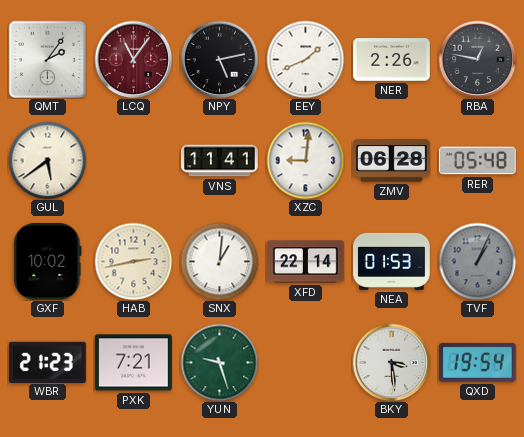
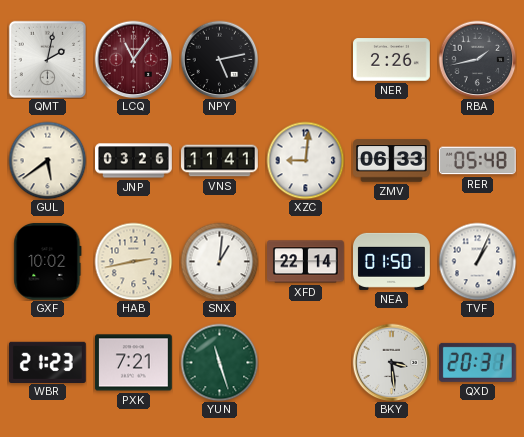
QMT: 2:06 -> 2:02 (47, 59)
EEY: 1:41 -> none (305, 59)
RBA: 12:47 -> 1:43 (477, 59)
JNP: none -> 03:26 (134, 161)
ZMV: 06:28 -> 06:33 (392, 161)
NEA: 01:53 -> 01:50 (392, 261)
TVF dial: grey -> white (477, 261)
YUN: 9:27 -> 11:27 (219, 362)
QXD: 19:54 -> 20:31 (477, 362)
